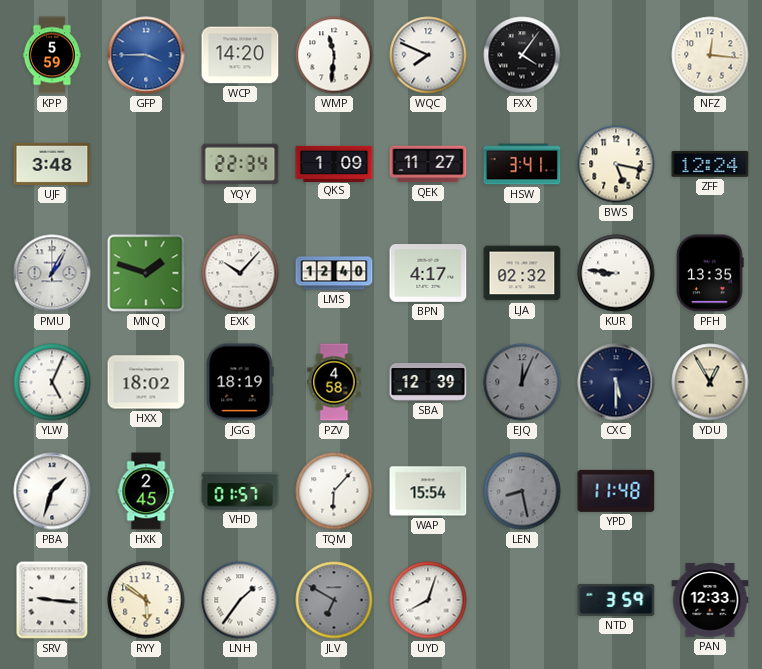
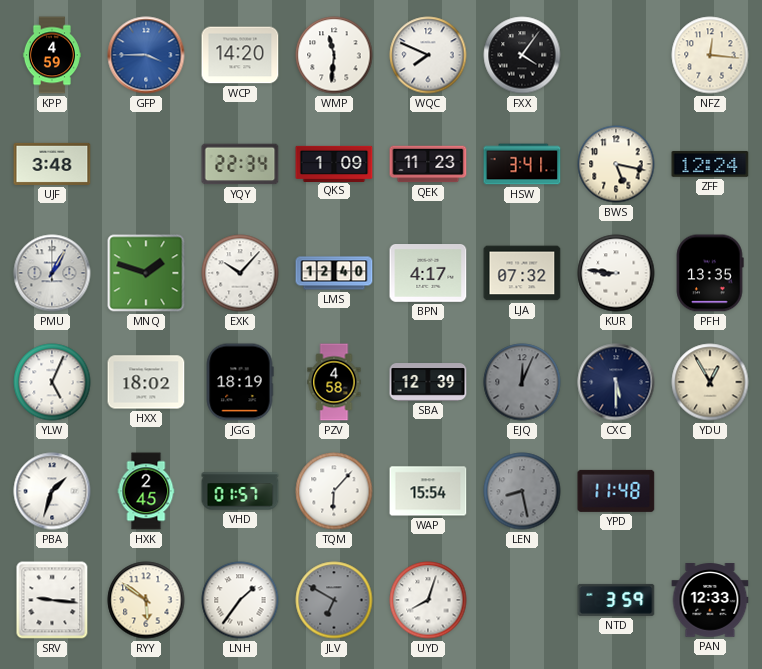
KPP: 5:59 -> 4:59 (52, 55)
QEK: 11:27 -> 11:23 (428, 164)
LJA: 02:32 -> 07:32 (522, 273)
